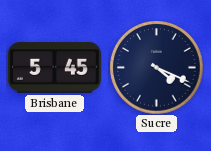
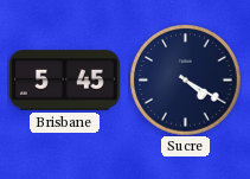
Sucre: 4:19 -> 4:20 (185, 79)
